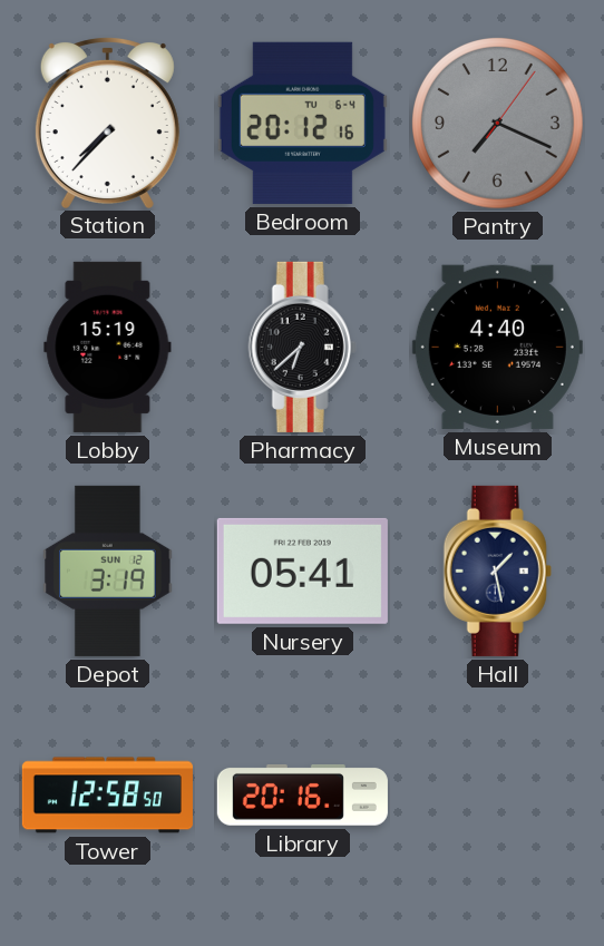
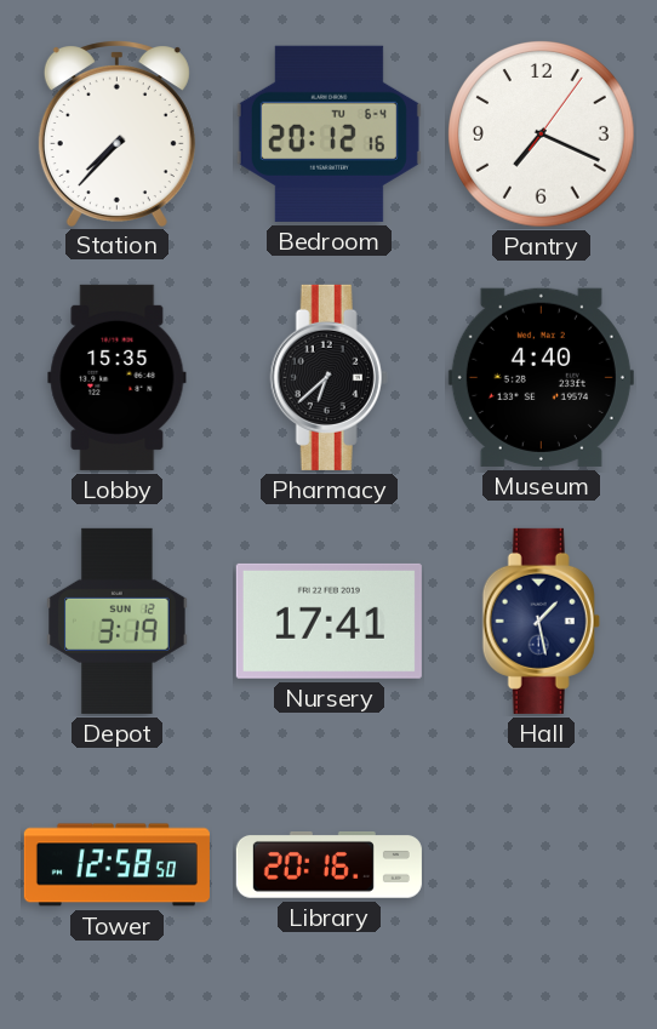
Pantry dial: grey -> white (542, 135)
Lobby: 15:19 -> 15:35 (118, 377)
Nursery: 05:41 -> 17:41 (328, 621)
